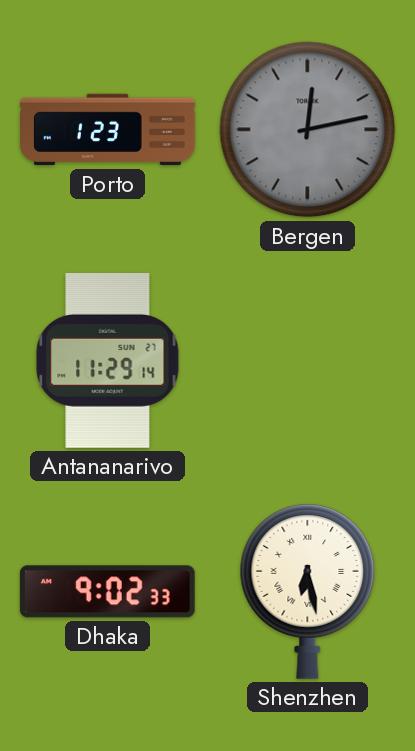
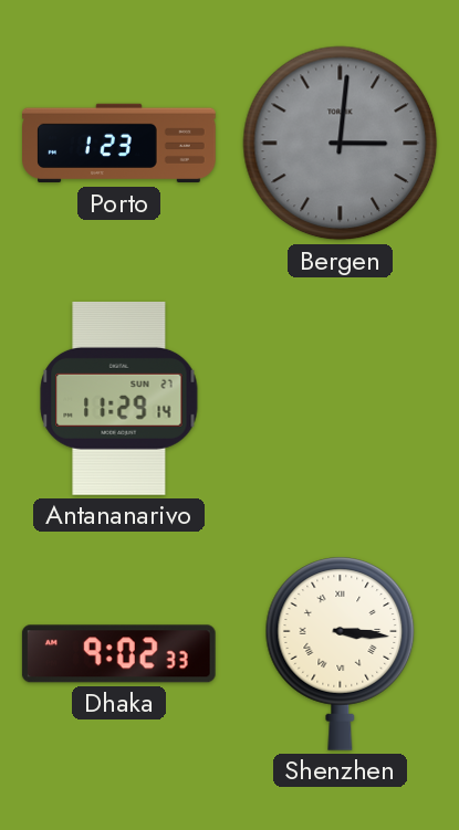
Bergen: 12:13 -> 3:01 (341, 144)
Shenzhen: 6:28 -> 3:16 (341, 653)
